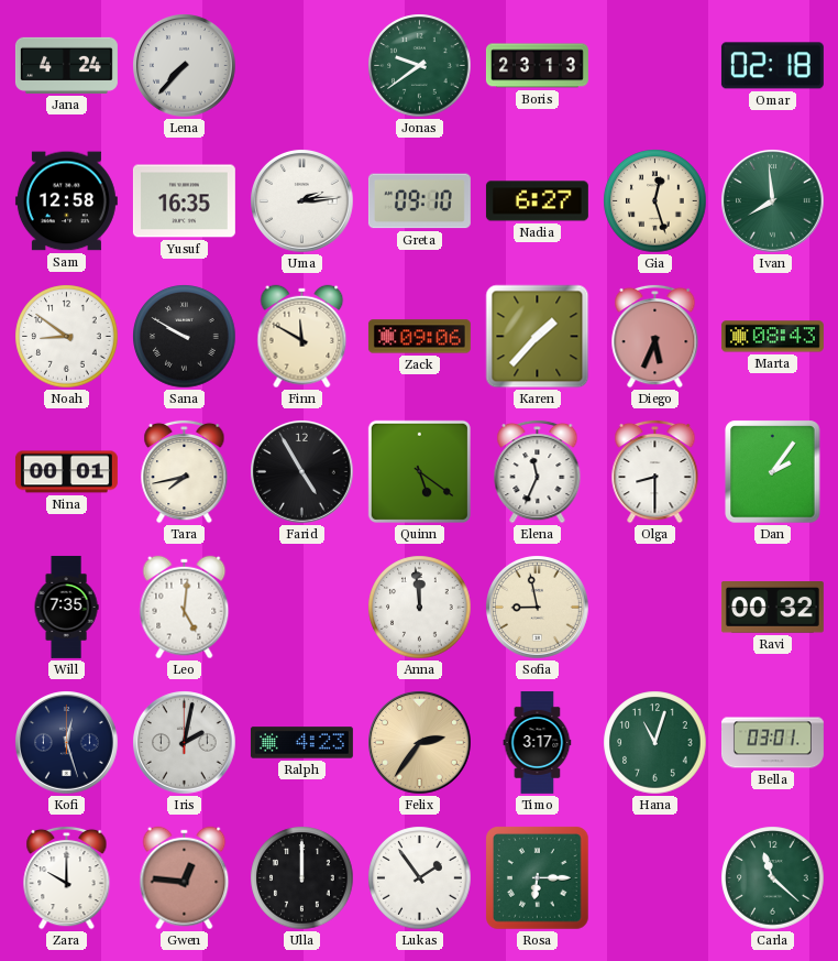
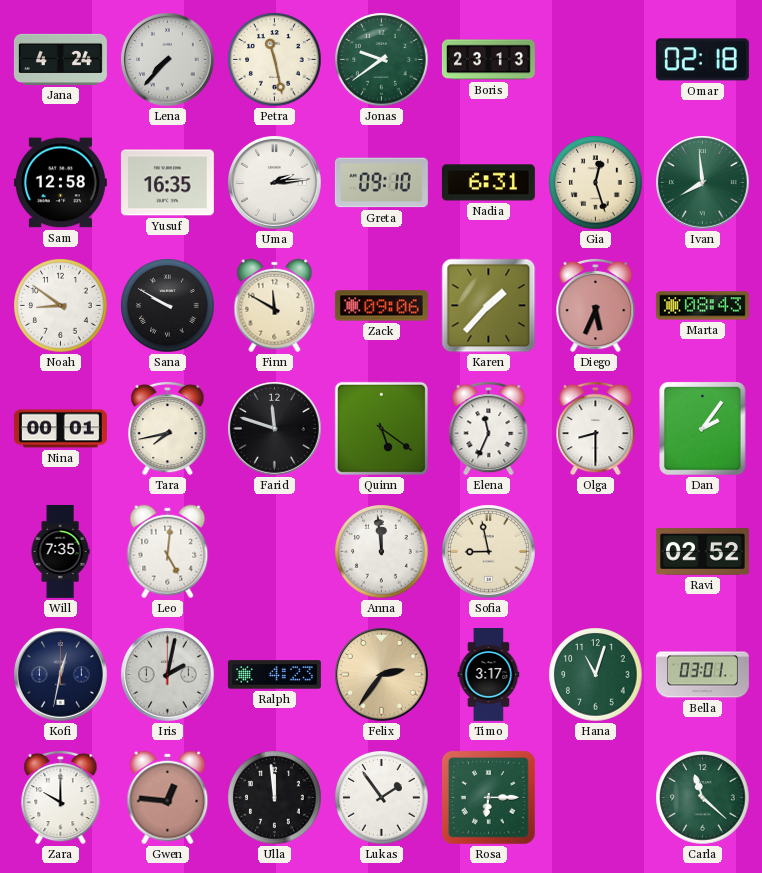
Petra: none -> 11:28 (275, 60)
Nadia: 6:27 -> 6:31 (488, 183)
Farid: 4:55 -> 11:48 (275, 429)
Ravi: 00:32 -> 02:52 (702, 552)
Kofi: 12:27 -> 12:32 (61, 675)
Ulla: 12:00 -> 11:59 (275, 798)
